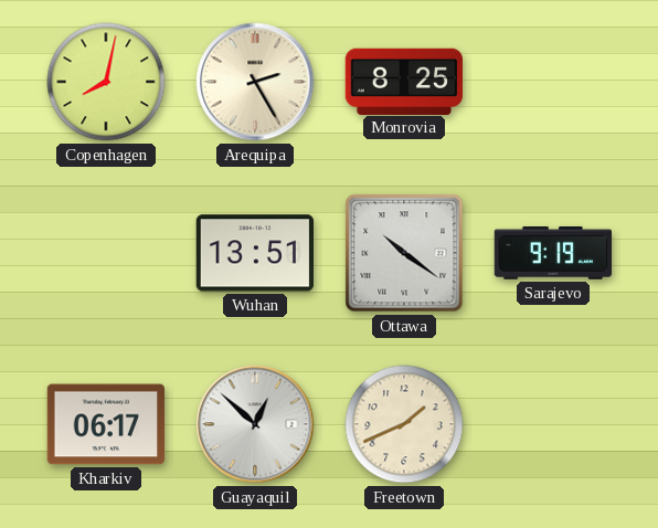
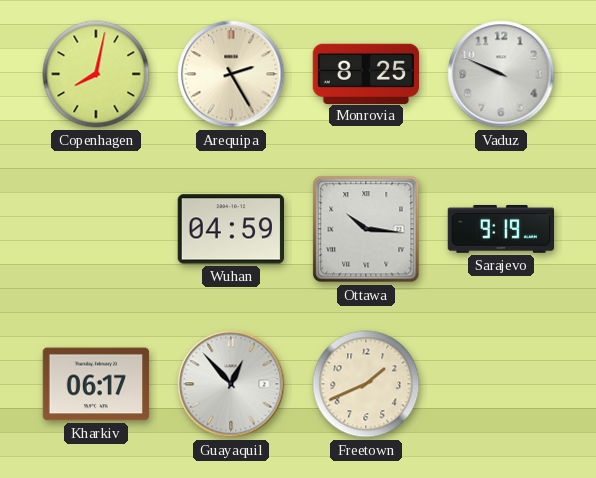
Vaduz: none -> 9:49 (501, 74)
Wuhan: 13:51 -> 04:59 (230, 229)
Ottawa: 10:21 -> 10:16 (366, 229)
Guayaquil: 12:52 -> 12:53 (231, 384)
